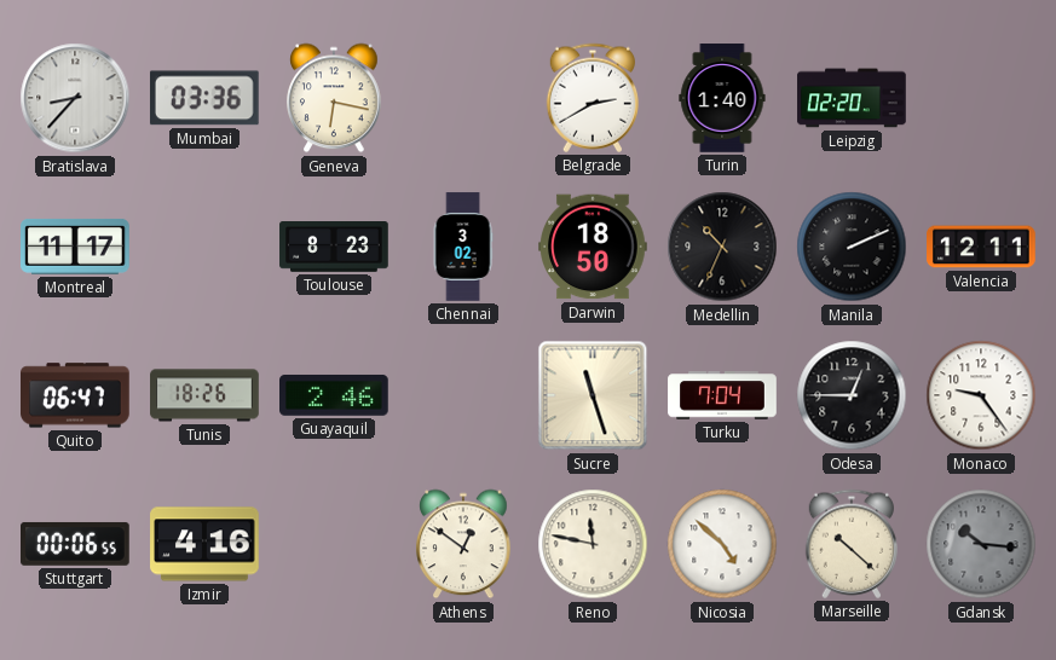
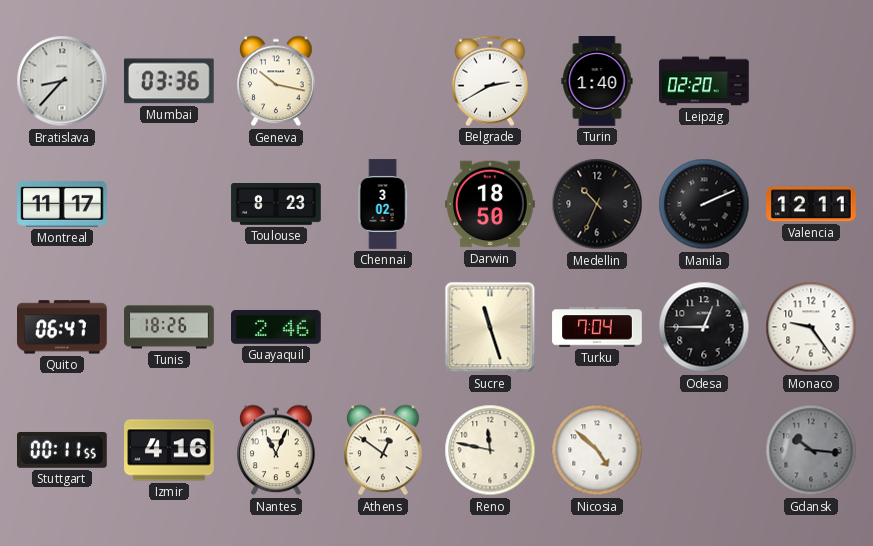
Geneva: 6:17 -> 10:17 (276, 81)
Stuttgart: 00:06 -> 00:11 (63, 450)
Nantes: none -> 11:04 (276, 450)
Marseille: 10:22 -> none (850, 544)
